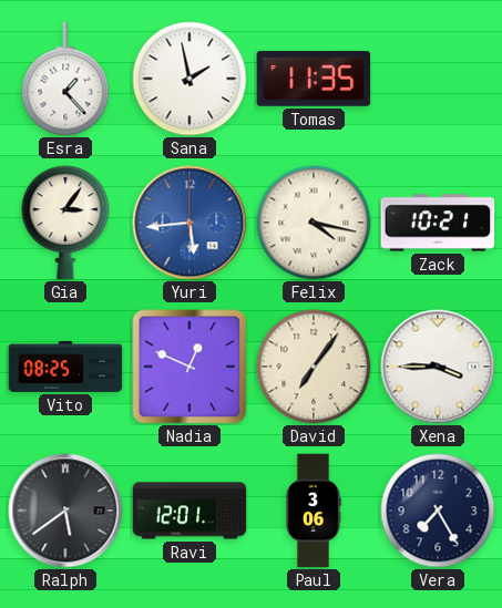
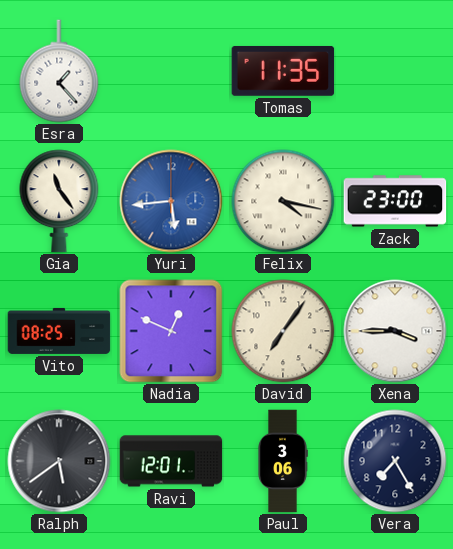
Sana: 1:58 -> none (189, 79)
Gia: 3:06 -> 11:24 (59, 201)
Zack: 10:21 -> 23:00 (395, 201)
